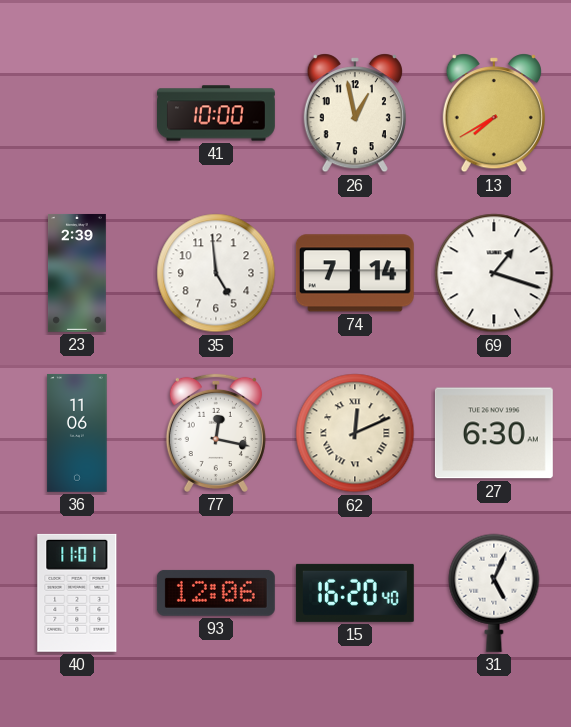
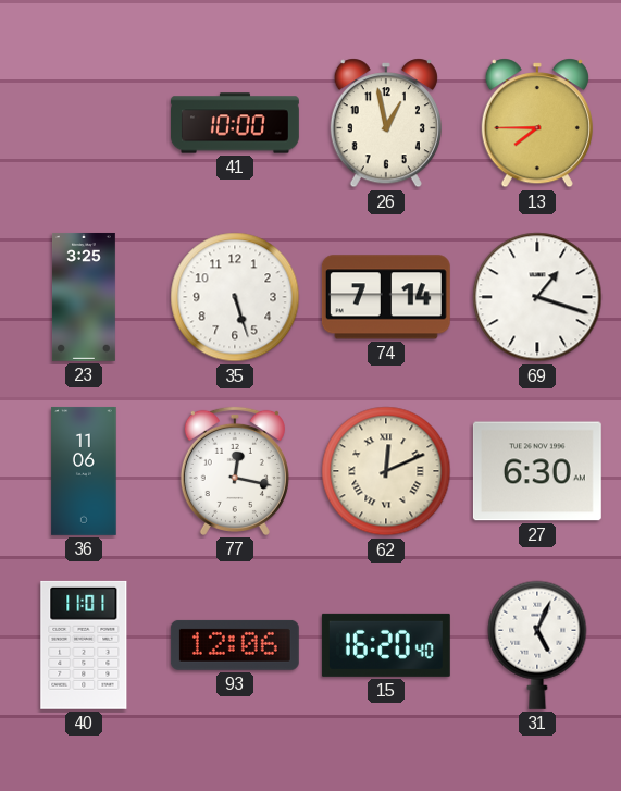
13: 7:40 -> 7:45 (537, 123)
23: 2:39 -> 3:25 (84, 297)
35: 4:59 -> 5:27 (235, 297)
